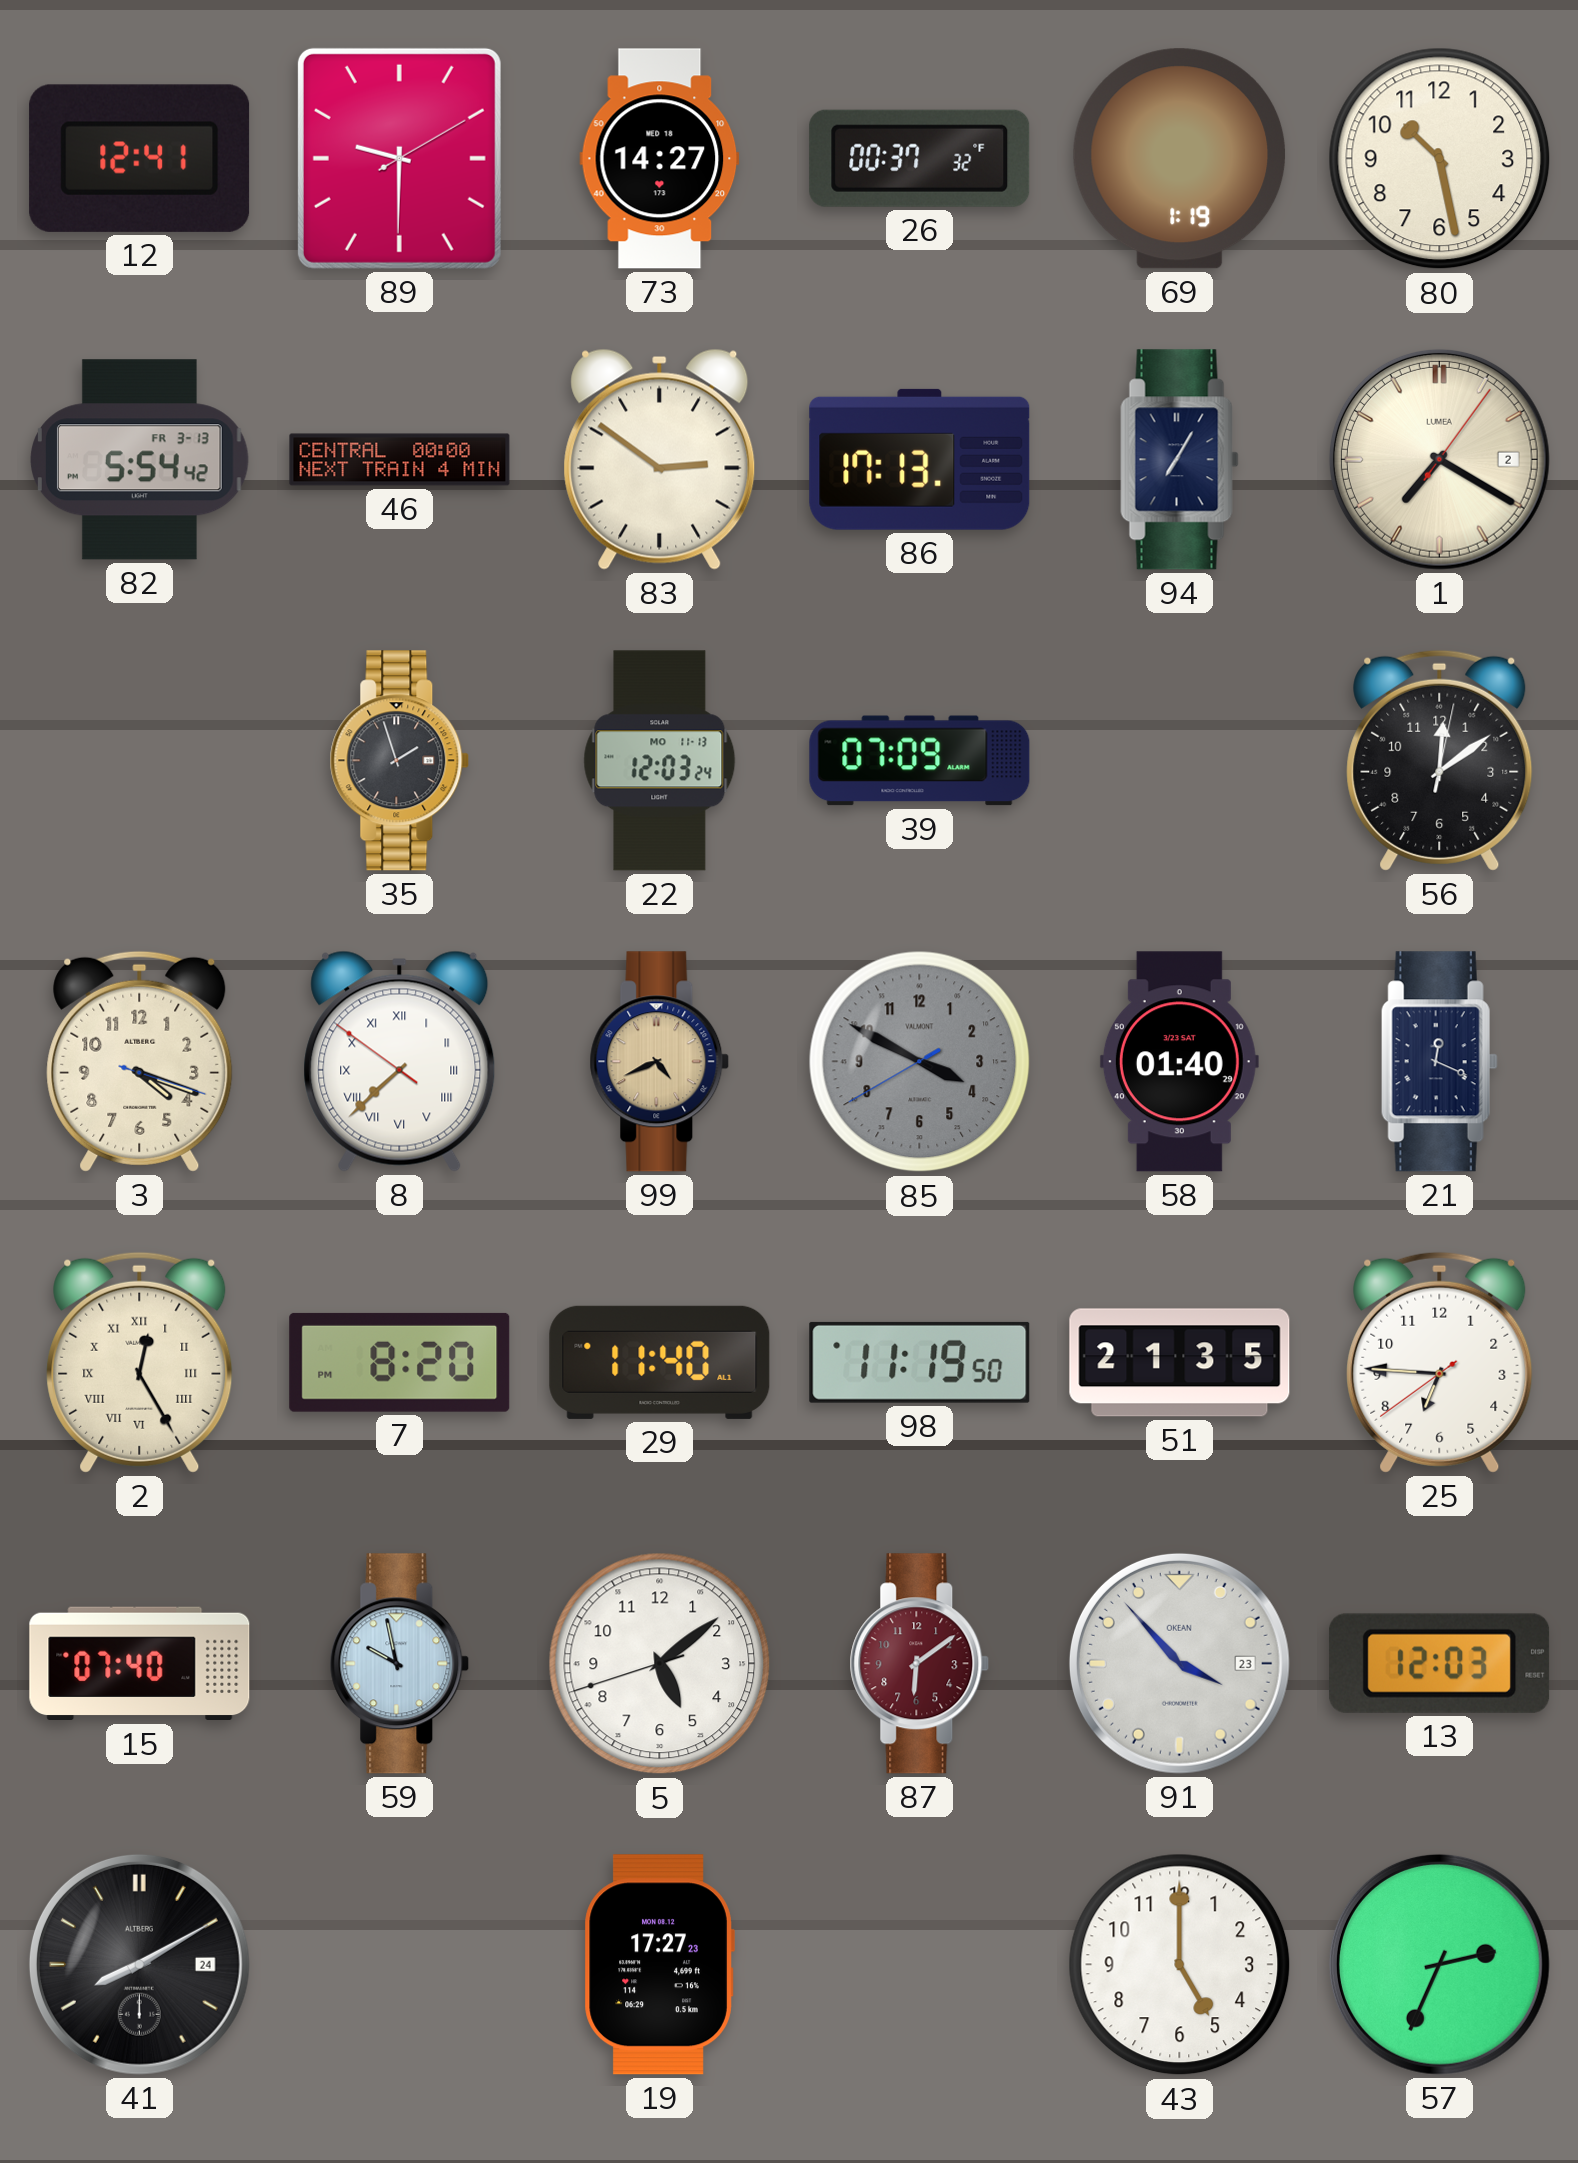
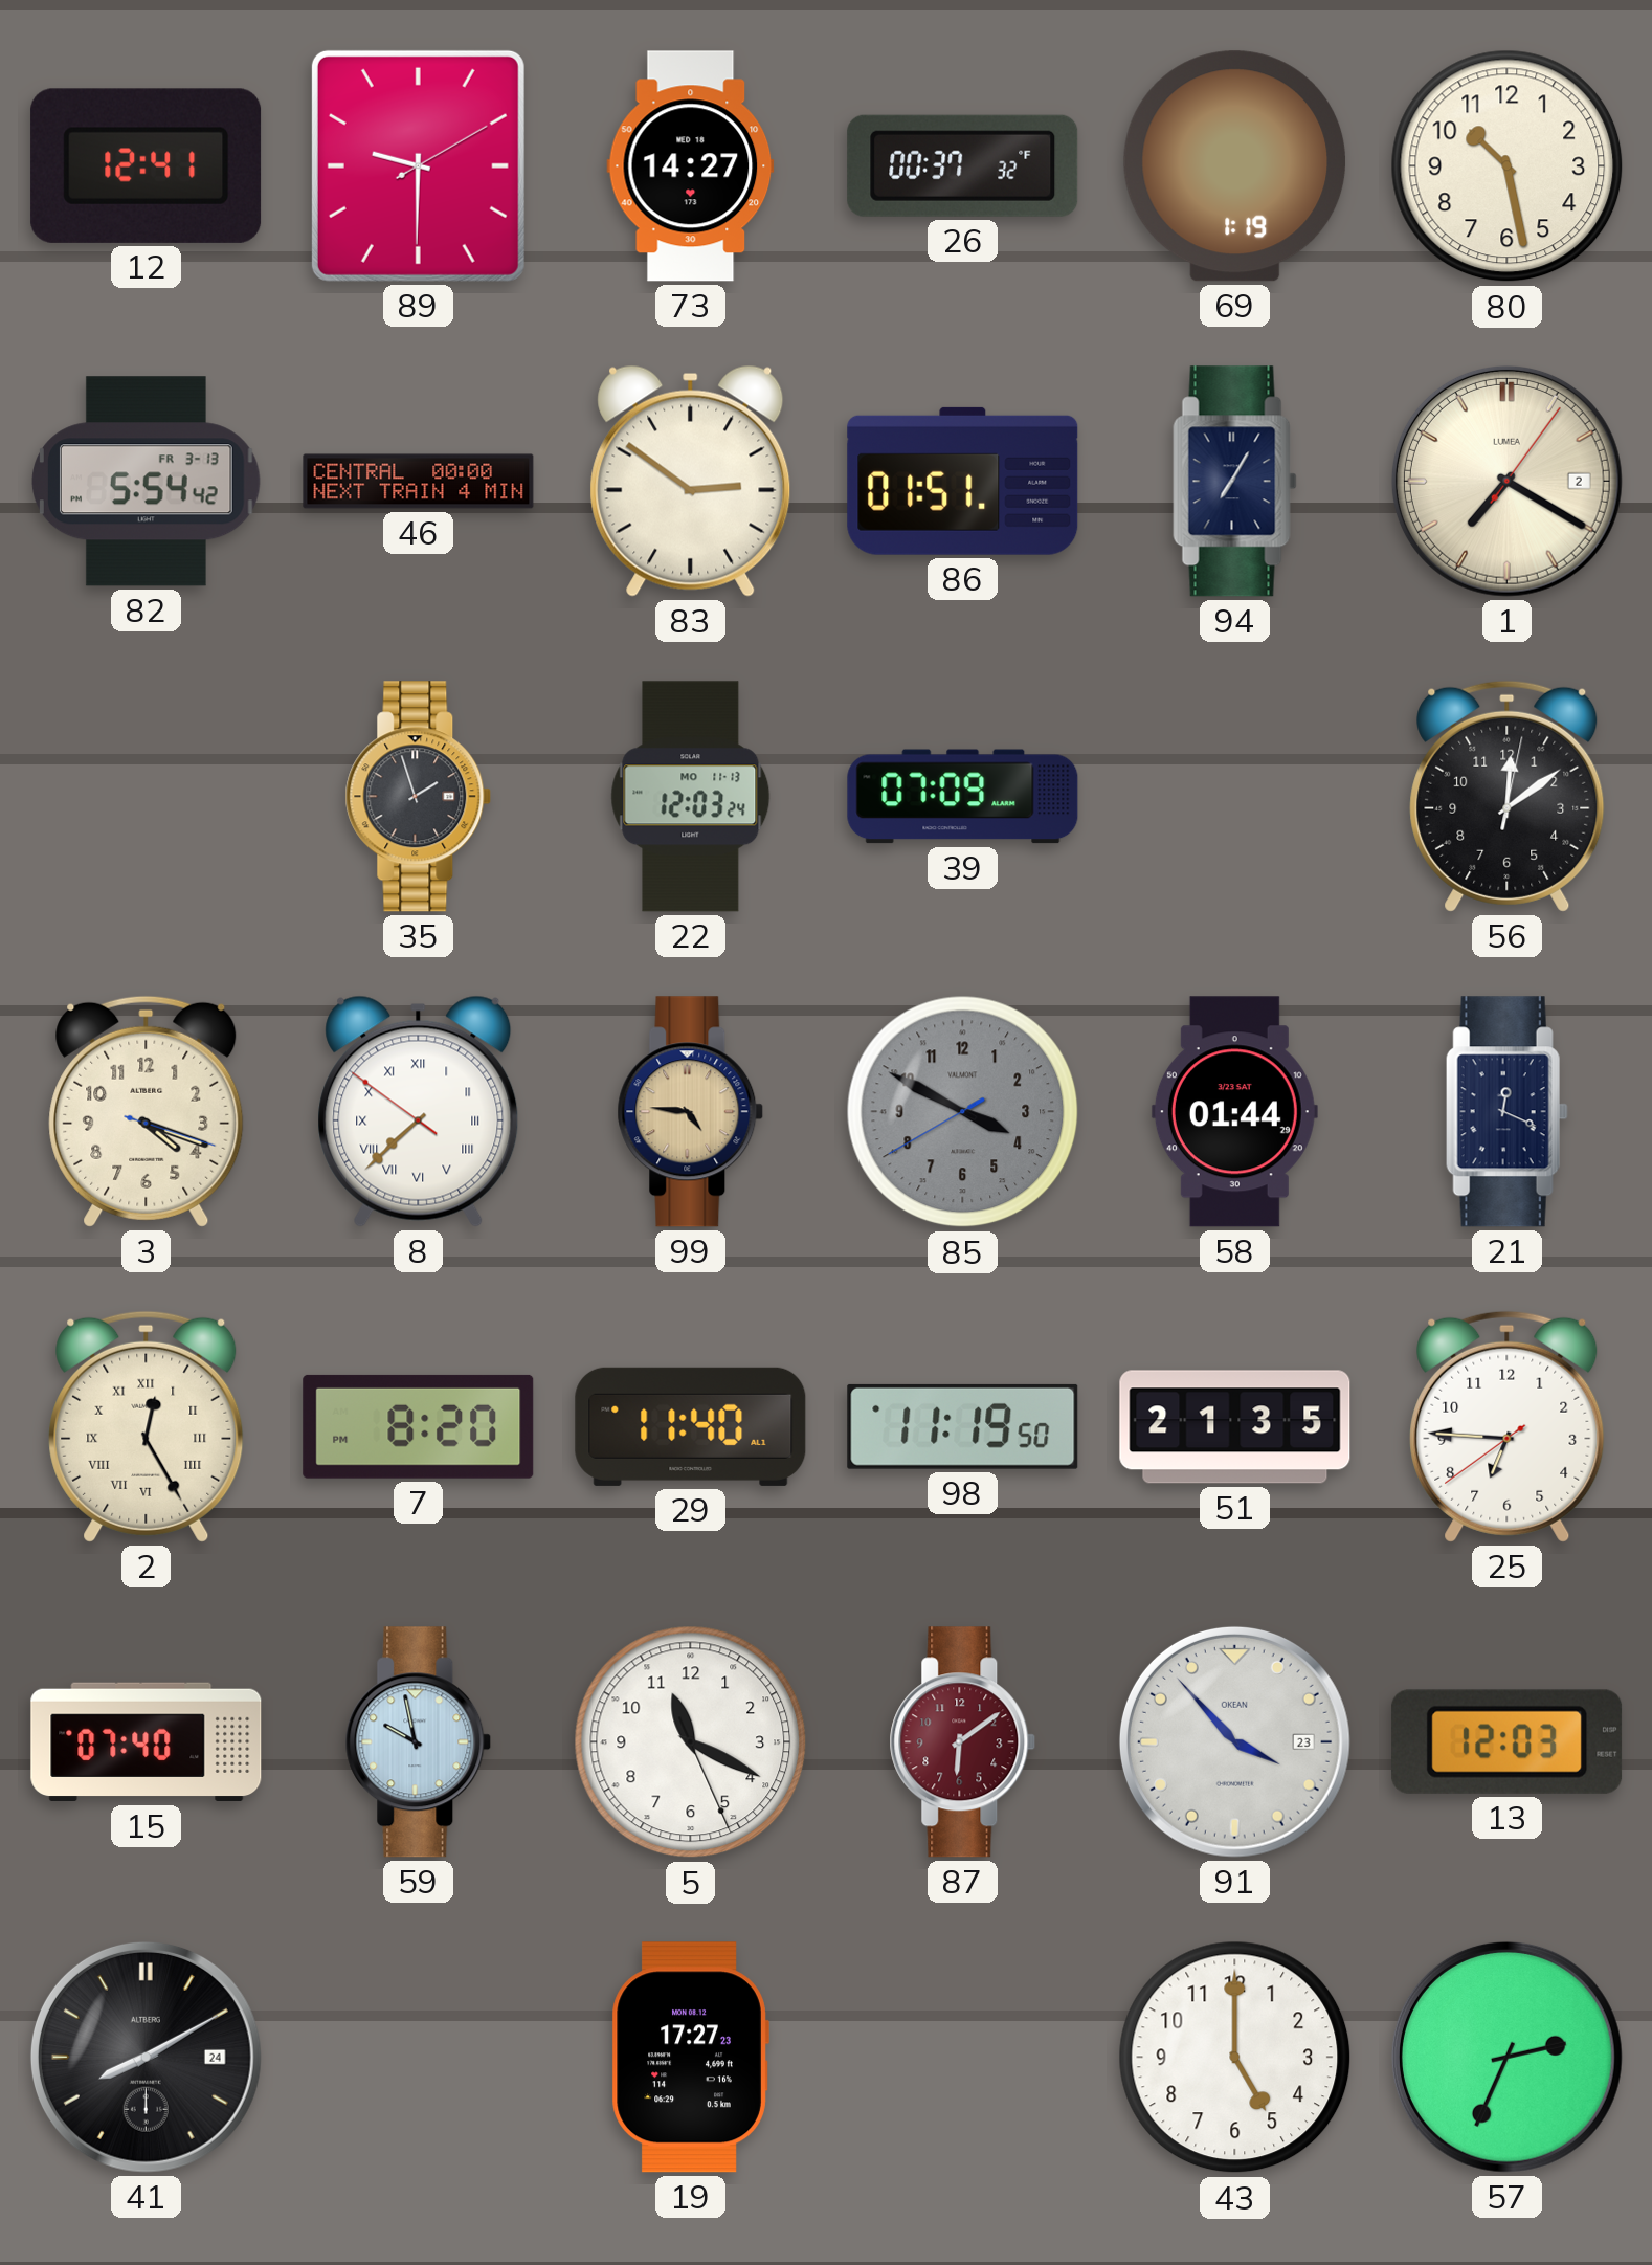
86: 17:13 -> 01:51 (963, 481)
99: 4:41 -> 4:46 (691, 1112)
58: 01:40 -> 01:44 (1234, 1112)
5: 5:08 -> 11:19 (691, 1742)
